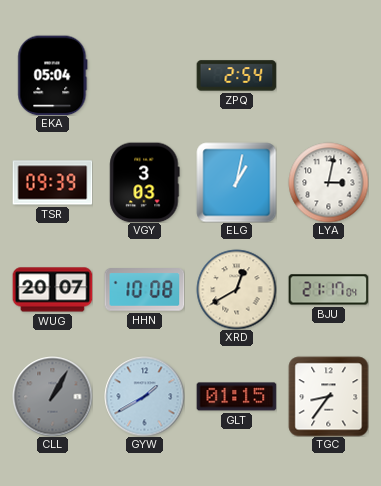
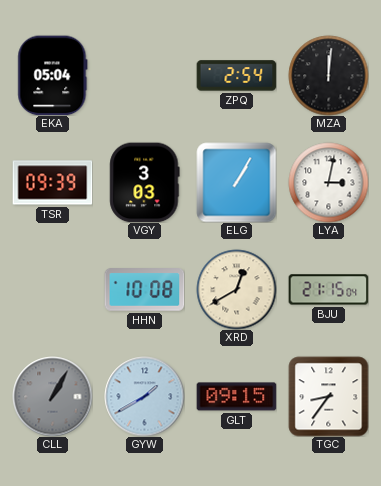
MZA: none -> 12:01 (328, 75)
ELG: 1:02 -> 1:05 (236, 182)
WUG: 20:07 -> none (52, 290)
BJU: 21:17 -> 21:15 (328, 290)
GLT: 01:15 -> 09:15 (236, 397)
